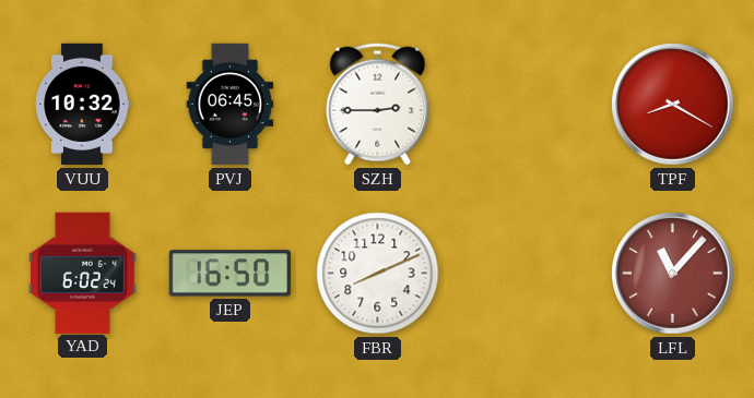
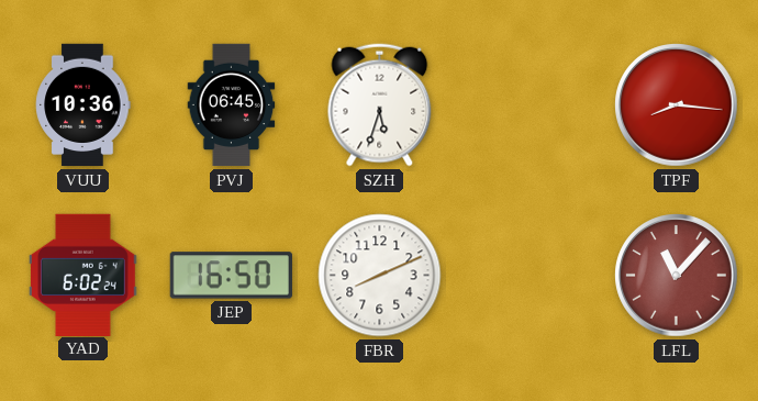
VUU: 10:32 -> 10:36 (83, 105)
SZH: 2:45 -> 5:33 (380, 105)
TPF: 8:20 -> 8:16 (677, 105)
